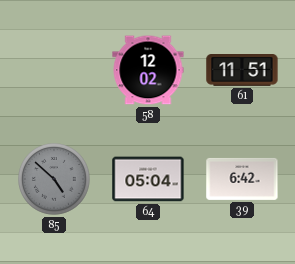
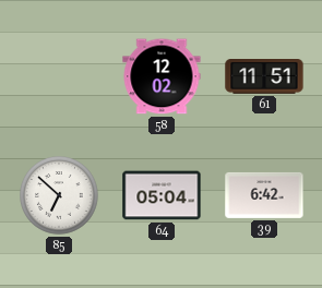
85: 4:52 -> 6:52 (60, 196)
85 dial: grey -> white (60, 196)
